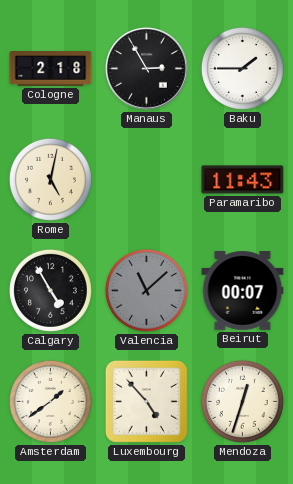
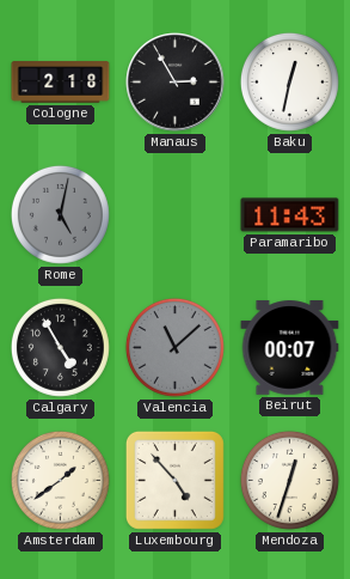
Baku: 1:45 -> 12:32 (289, 81)
Rome dial: cream -> grey (60, 214)
